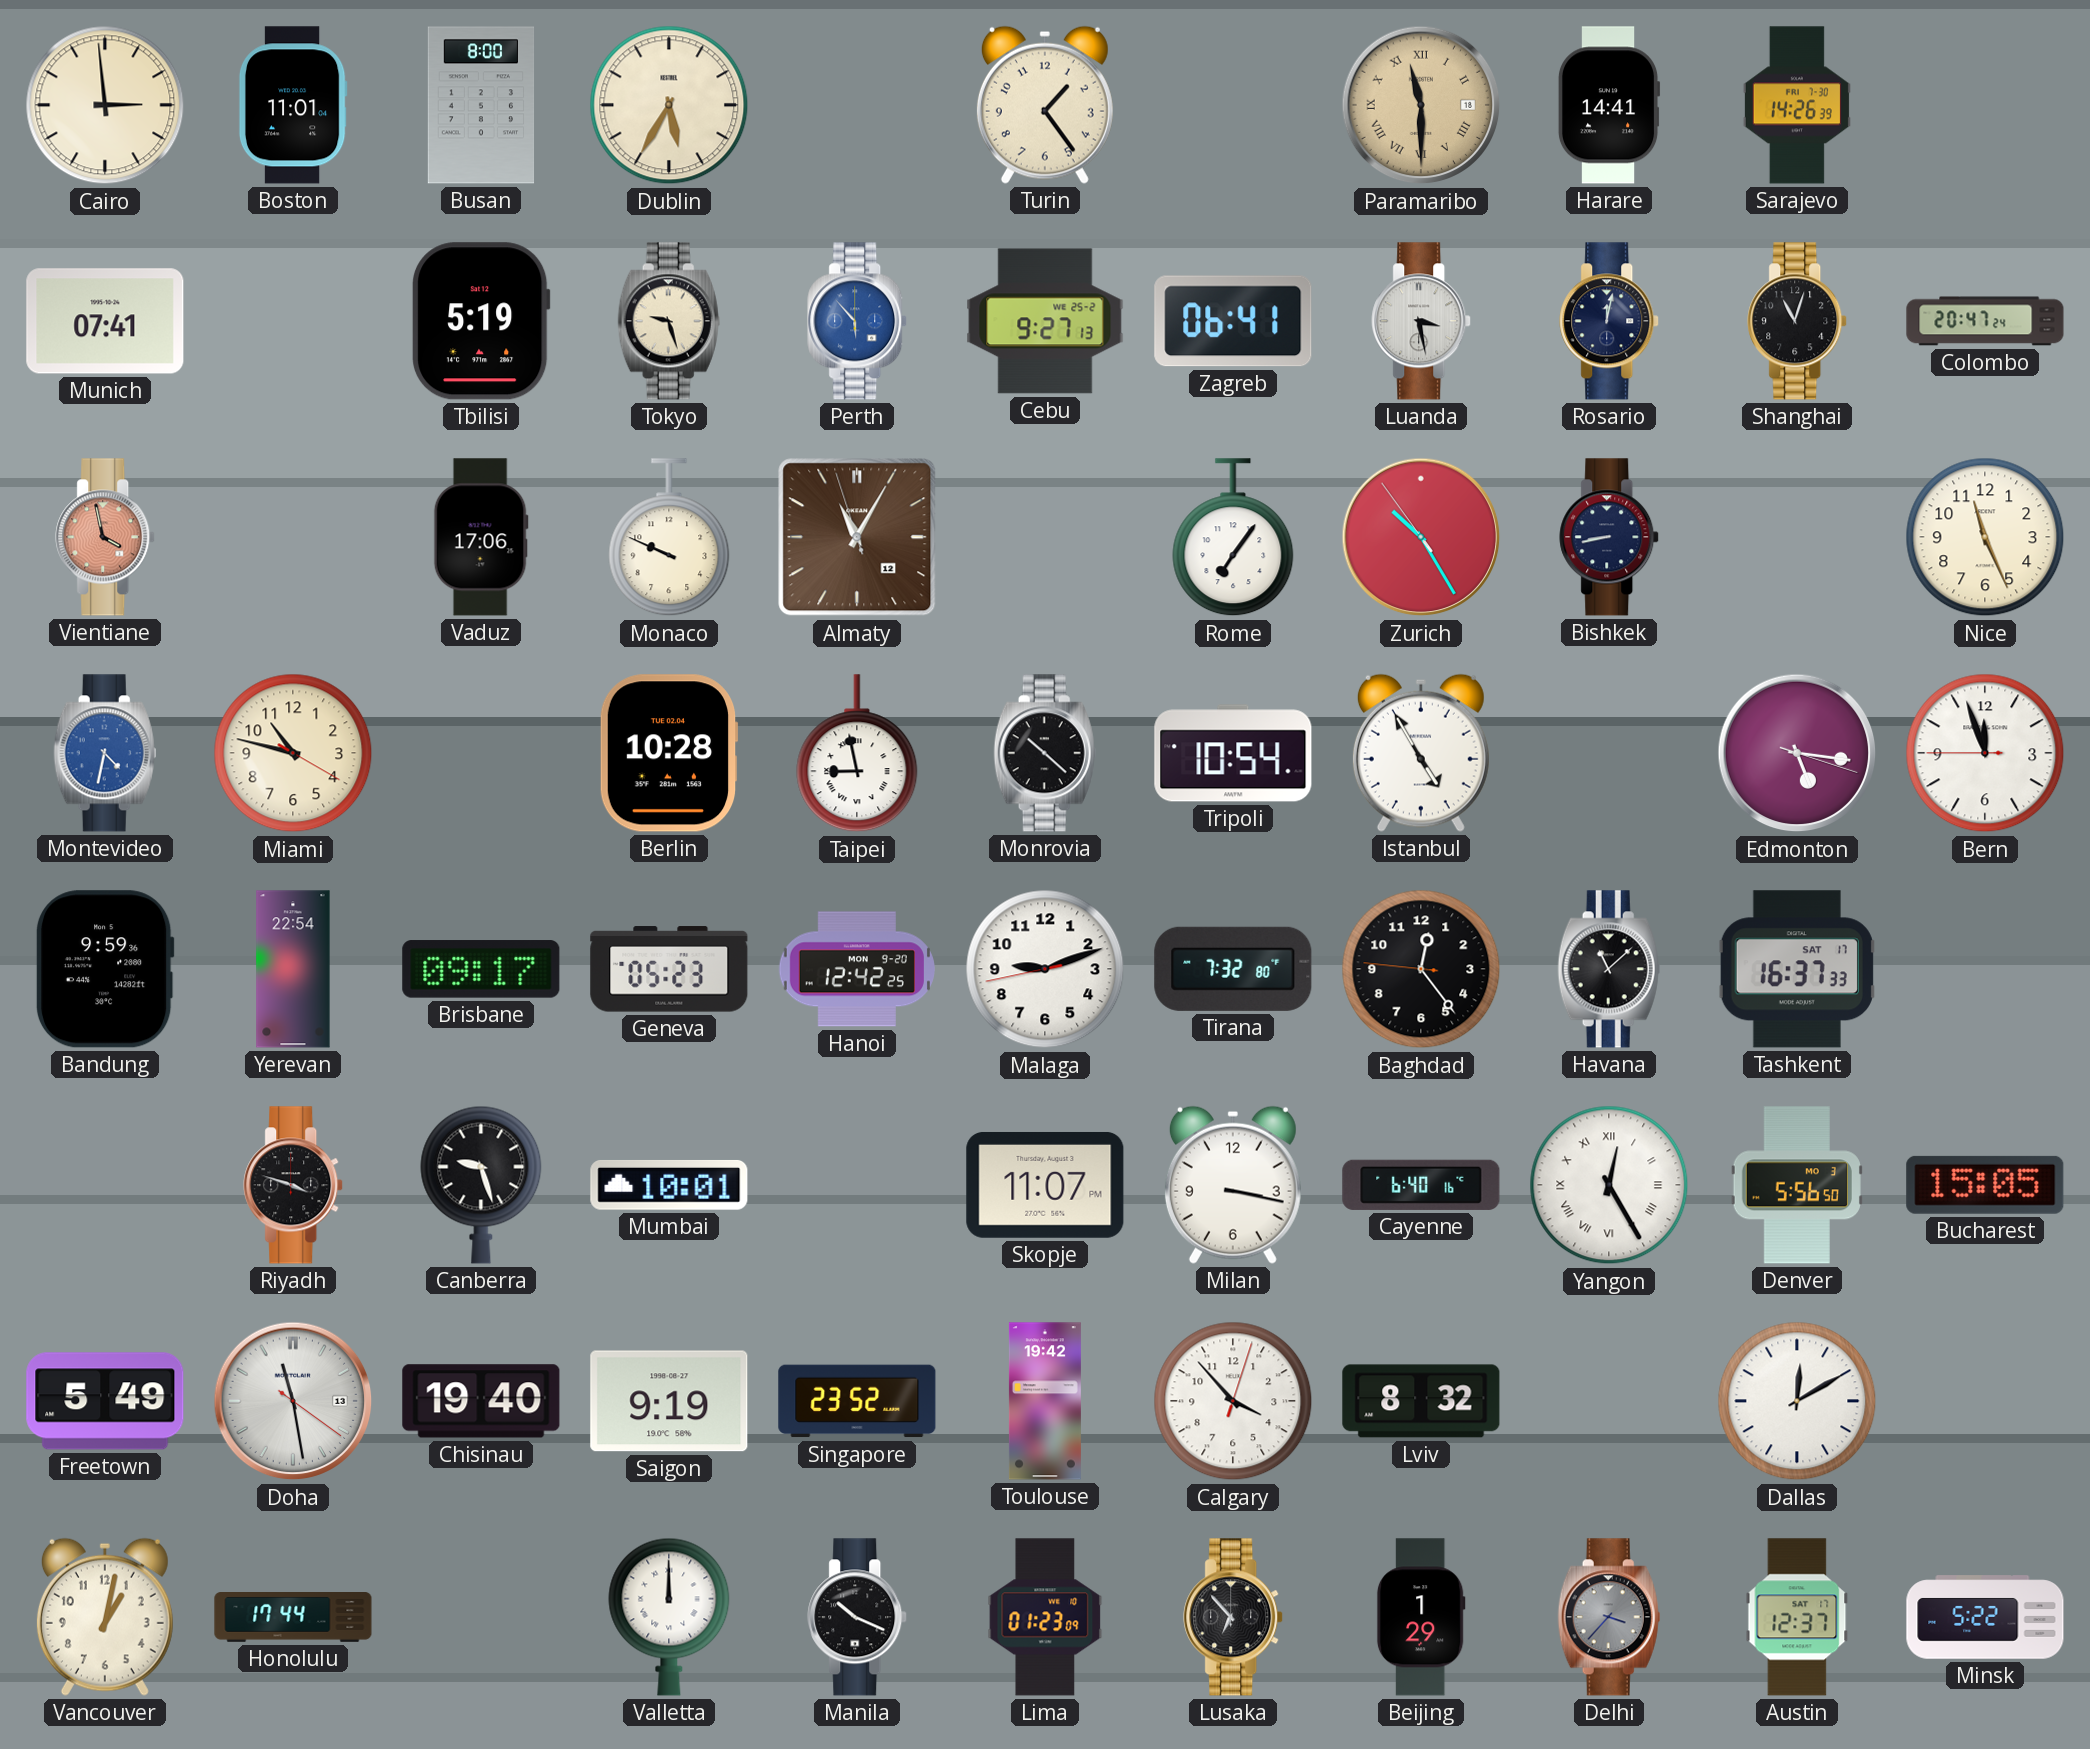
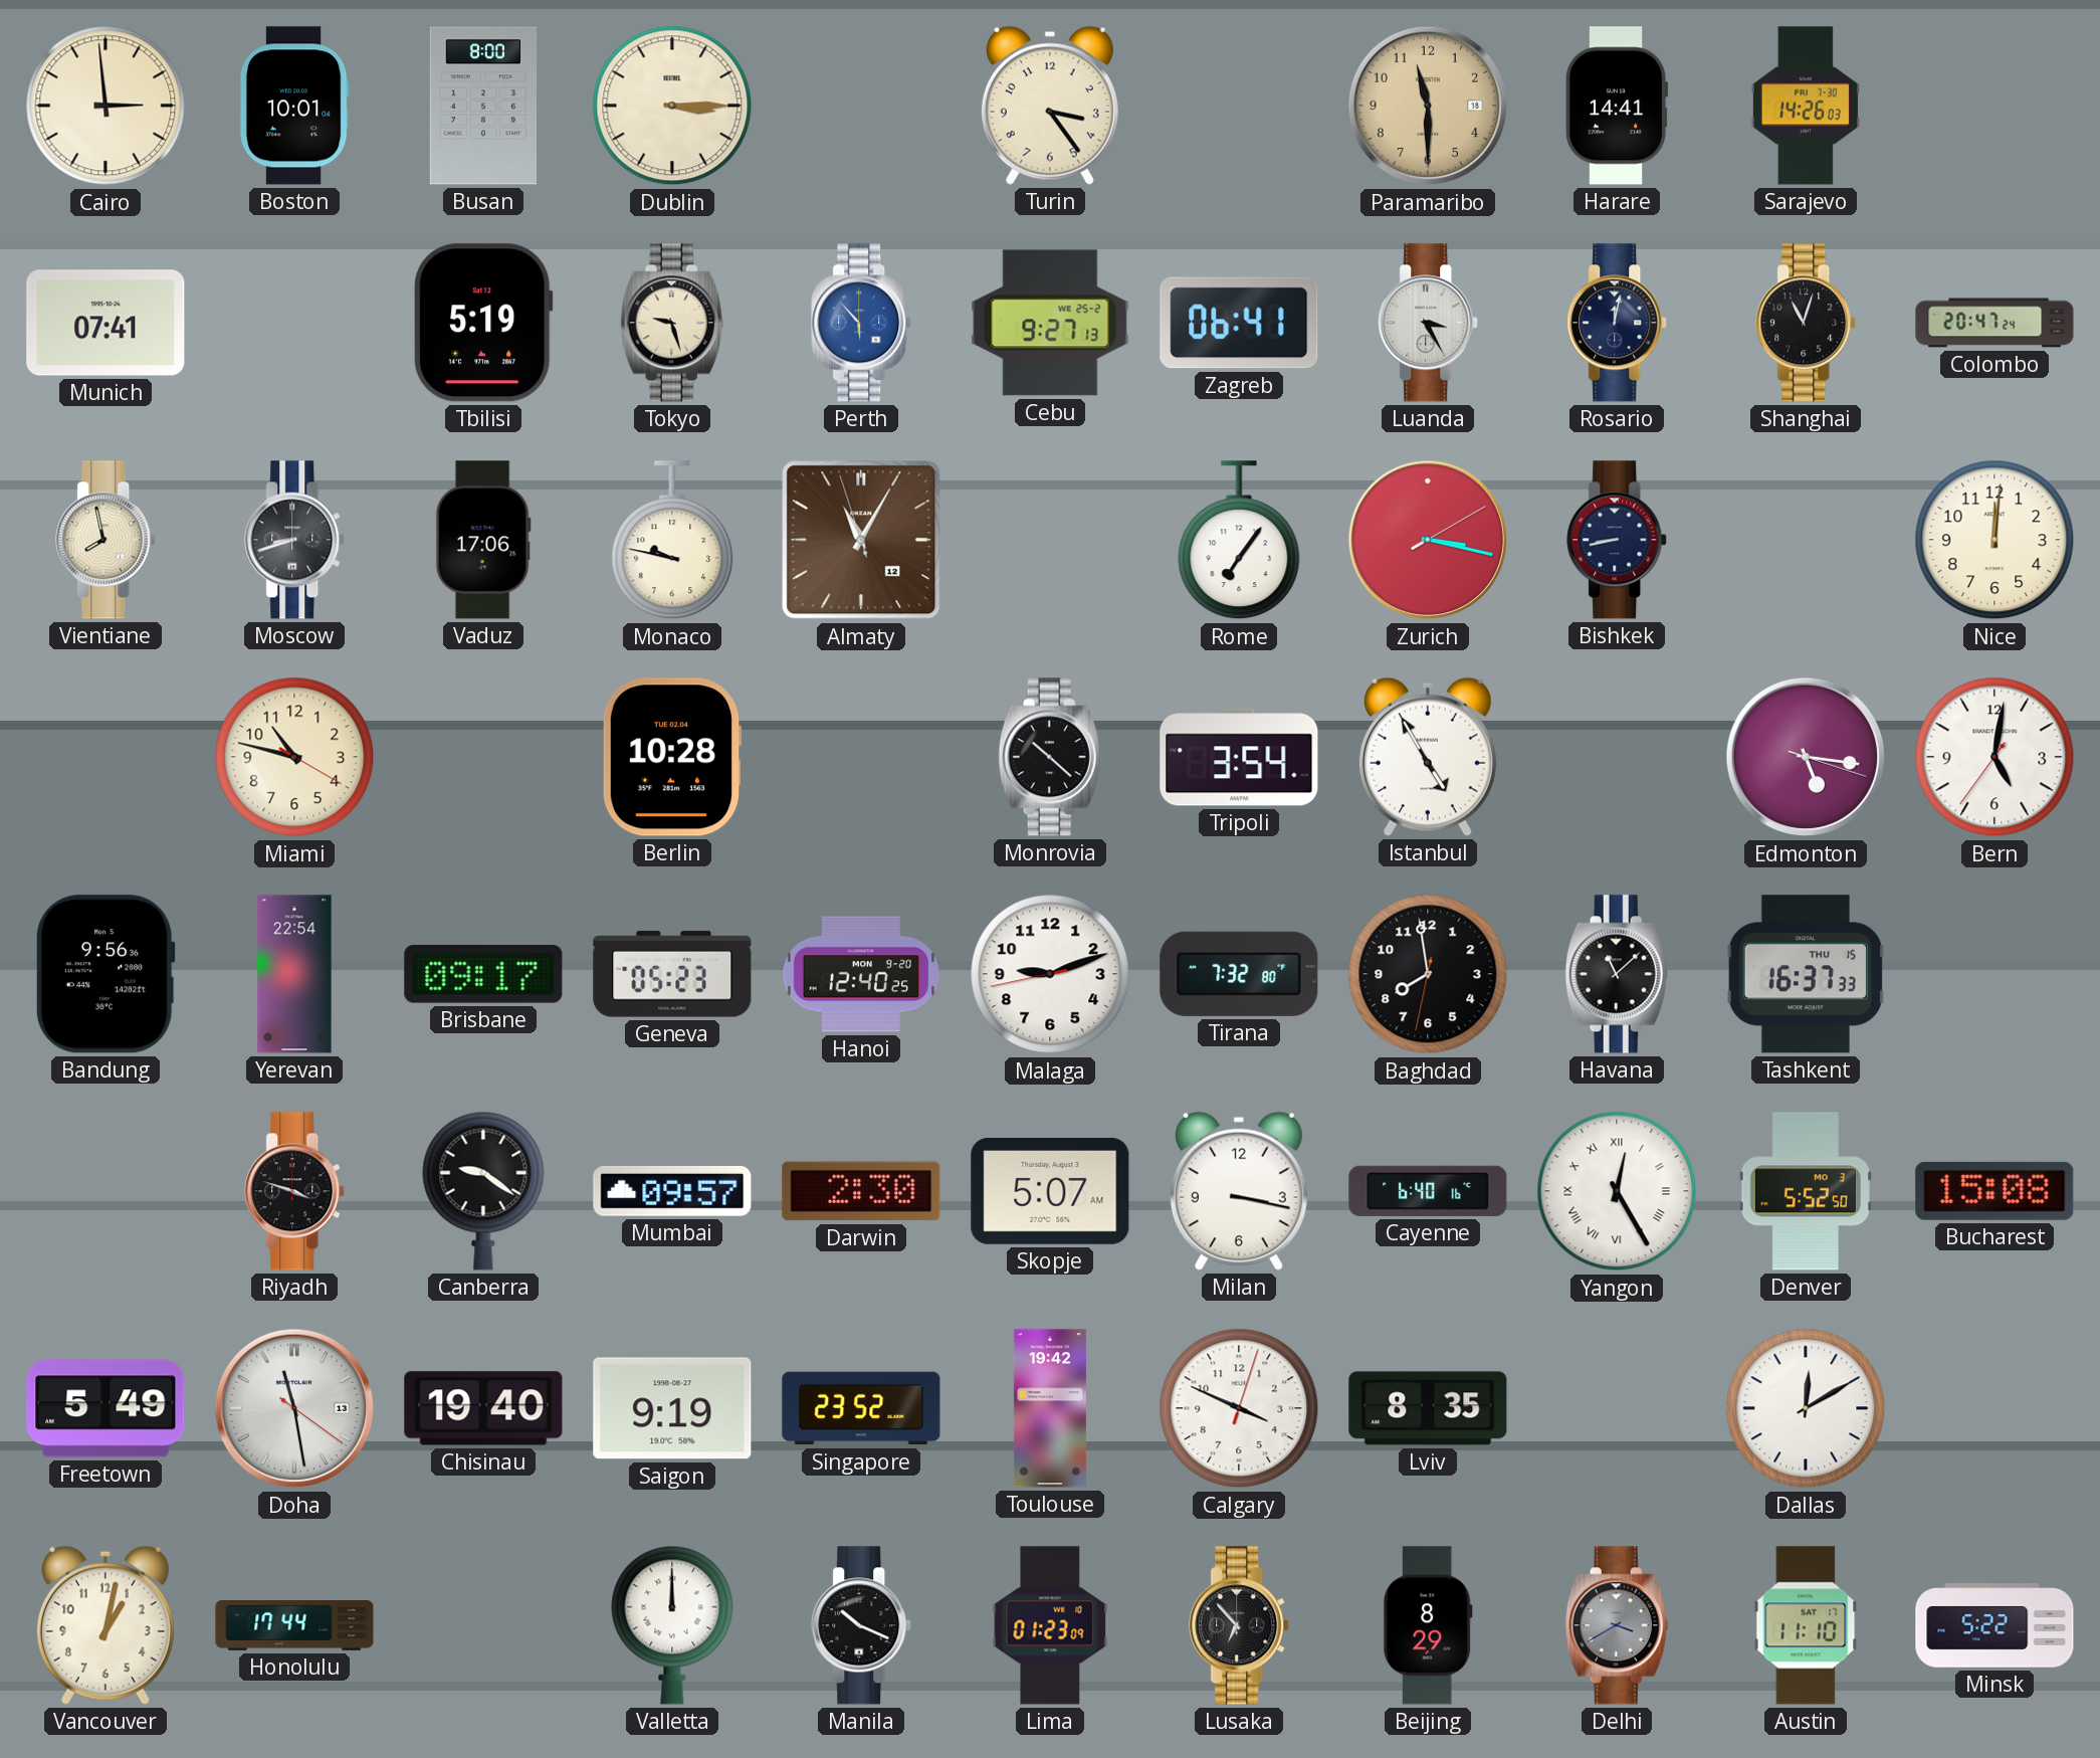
Boston: 11:01 -> 10:01 (294, 106)
Dublin: 5:35 -> 3:15 (672, 106)
Turin: 1:24 -> 3:24 (1050, 106)
Paramaribo numerals: Roman -> Arabic (1428, 106)
Sarajevo: 14:26:39 -> 14:26:03 (1806, 106)
Luanda: 3:28 -> 3:25 (1429, 323)
Vientiane: 3:58 -> 7:58 (107, 540)
Vientiane dial: salmon -> cream (107, 540)
Moscow: none -> 8:42 (295, 540)
Monaco: 9:49 -> 9:47 (672, 541)
Zurich: 10:24 -> 3:17 (1428, 540)
Nice: 11:26 -> 12:01 (1994, 540)
Montevideo: 4:32 -> none (105, 753)
Taipei: 8:58 -> none (857, 754)
Tripoli: 10:54 -> 3:54 (1239, 757)
Bern: 11:56 -> 5:01 (1994, 757)
Bandung: 9:59 -> 9:56 (106, 974)
Hanoi: 12:42 -> 12:40 (861, 974)
Baghdad: 12:23 -> 7:58 (1428, 974)
Tashkent date: SAT 17 -> THU 15 (1806, 974)
Canberra: 9:27 -> 9:21 (483, 1191)
Mumbai: 10:01 -> 09:57 (672, 1191)
Darwin: none -> 2:30 (861, 1191)
Skopje: 11:07 -> 5:07 (1050, 1191)
Denver: 5:56 -> 5:52 (1806, 1191)
Bucharest: 15:05 -> 15:08 (1994, 1191)
Calgary: 3:53 -> 3:49 (1239, 1408)
Lviv: 8:32 -> 8:35 (1428, 1408)
Beijing: 1:29 -> 8:29 (1428, 1625)
Delhi: 3:37 -> 3:40 (1617, 1625)
Austin: 12:37 -> 11:10 (1806, 1625)
